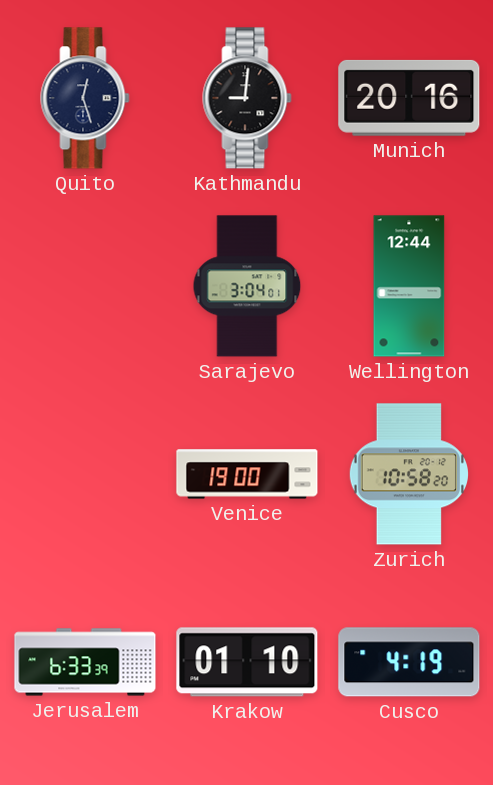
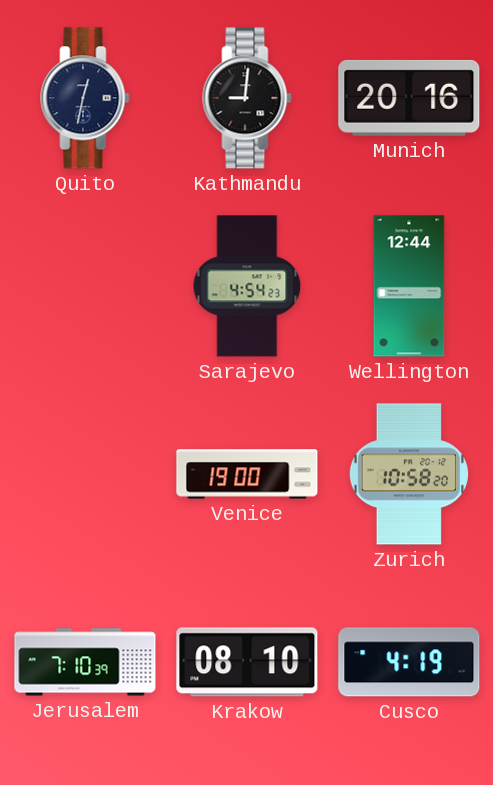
Quito: 12:27 -> 12:32 (85, 98)
Sarajevo: 3:04 -> 4:54 (247, 286)
Jerusalem: 6:33 -> 7:10 (85, 662)
Krakow: 01:10 -> 08:10 (247, 662)
